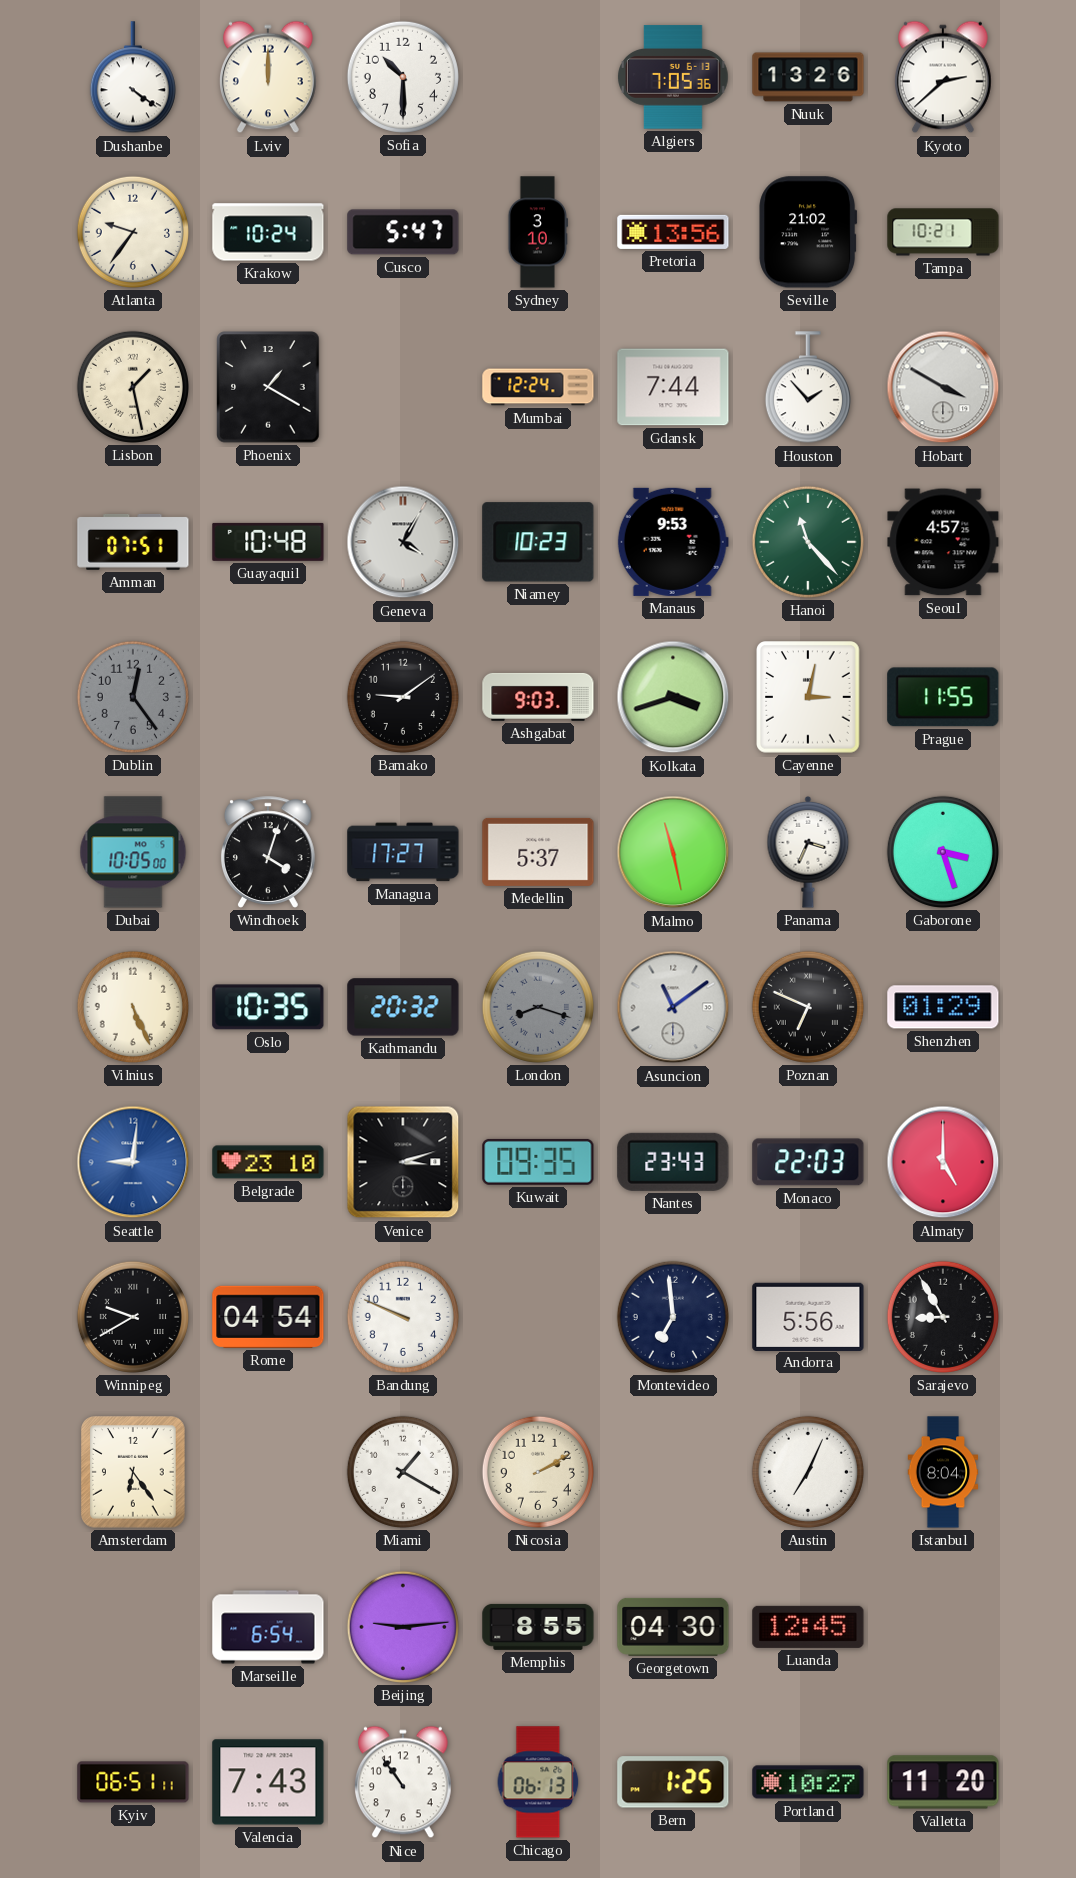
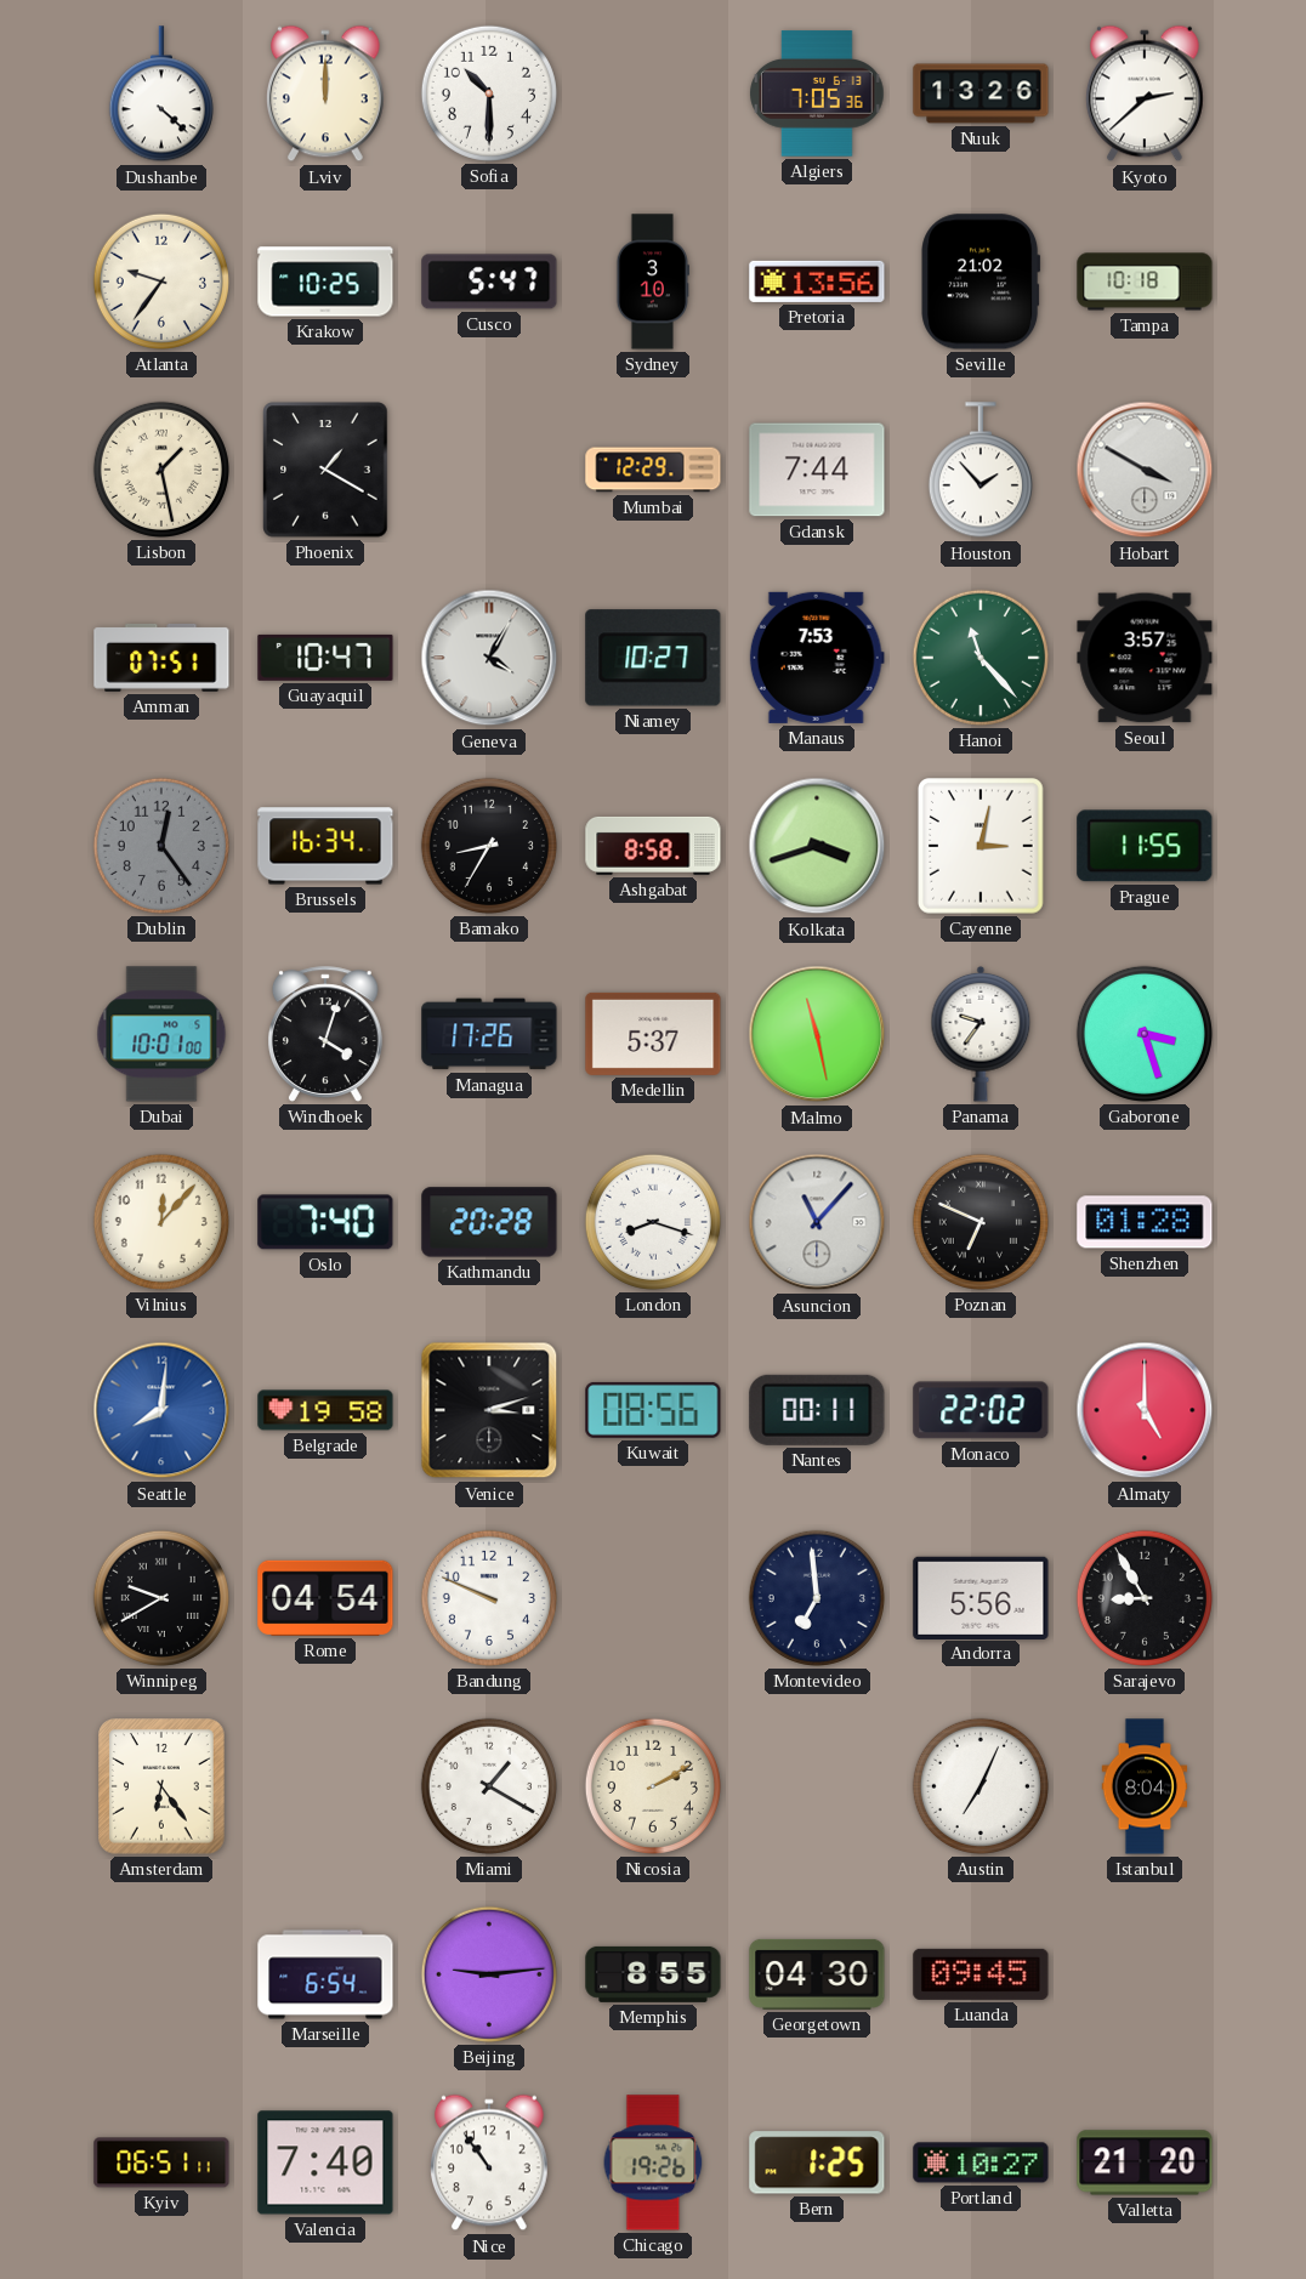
Dushanbe: 4:21 -> 4:22 (161, 95)
Krakow: 10:24 -> 10:25 (325, 282)
Tampa: 10:21 -> 10:18 (1145, 282)
Mumbai: 12:24 -> 12:29 (653, 470)
Guayaquil: 10:48 -> 10:47 (325, 658)
Niamey: 10:23 -> 10:27 (653, 658)
Manaus: 9:53 -> 7:53 (817, 658)
Seoul: 4:57 -> 3:57 (1145, 658)
Brussels: none -> 16:34 (325, 846)
Bamako: 9:09 -> 8:35 (489, 846)
Ashgabat: 9:03 -> 8:58 (653, 846)
Dubai: 10:05 -> 10:01 (161, 1034)
Managua: 17:27 -> 17:26 (489, 1034)
Panama: 3:34 -> 9:36 (981, 1034)
Vilnius: 5:26 -> 12:07 (161, 1222)
Oslo: 10:35 -> 7:40 (325, 1222)
Kathmandu: 20:32 -> 20:28 (489, 1222)
London dial: grey -> white (653, 1222)
Asuncion: 11:09 -> 11:07 (817, 1222)
Shenzhen: 01:29 -> 01:28 (1145, 1222)
Seattle: 9:01 -> 8:01 (161, 1410)
Belgrade: 23:10 -> 19:58 (325, 1410)
Kuwait: 09:35 -> 08:56 (653, 1410)
Nantes: 23:43 -> 00:11 (817, 1410)
Monaco: 22:03 -> 22:02 (981, 1410)
Luanda: 12:45 -> 09:45 (981, 1974)
Valencia: 7:43 -> 7:40 (325, 2163)
Chicago: 06:13 -> 19:26 (653, 2163)
Valletta: 11:20 -> 21:20 (1145, 2163)
